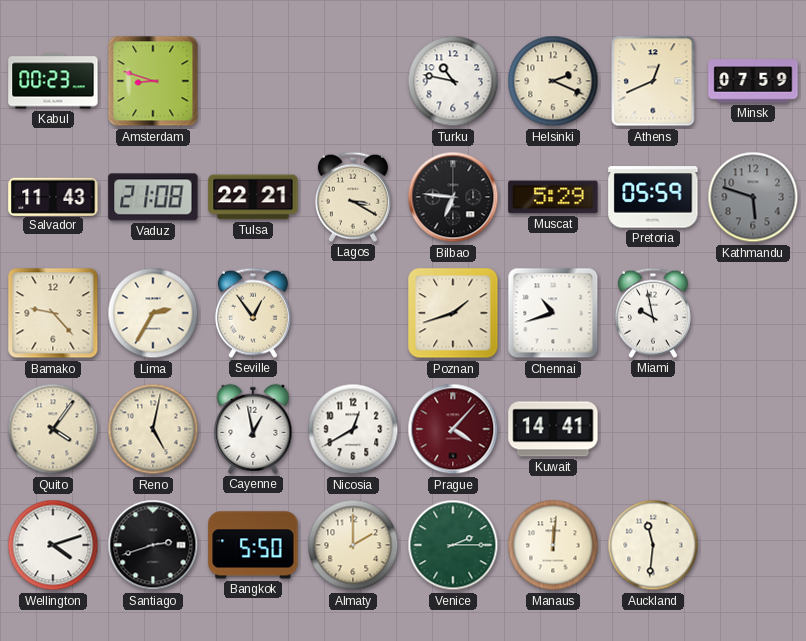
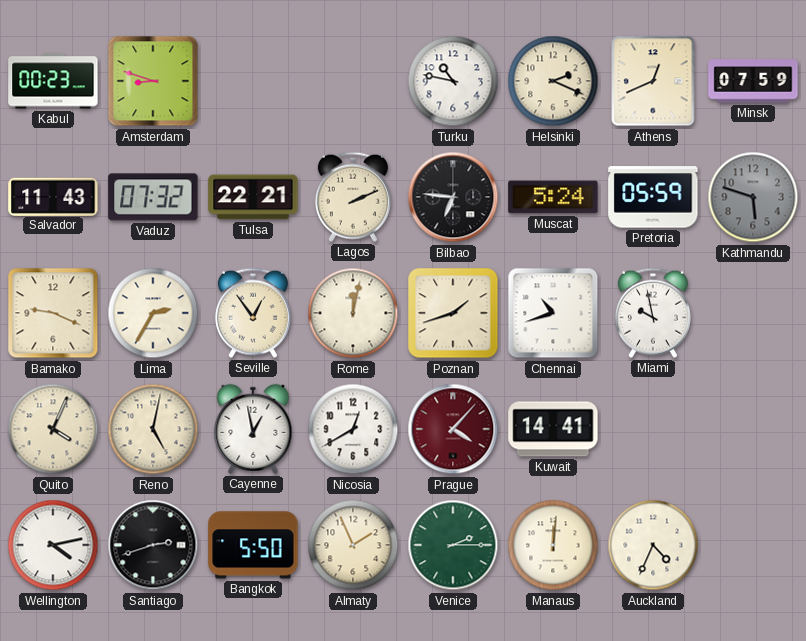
Vaduz: 21:08 -> 07:32 (153, 197)
Lagos: 3:20 -> 2:11 (353, 197)
Muscat: 5:29 -> 5:24 (553, 197)
Bamako: 9:23 -> 9:19 (53, 313)
Rome: none -> 12:02 (353, 313)
Quito: 4:06 -> 4:04 (53, 429)
Wellington: 4:12 -> 4:13 (53, 545)
Almaty: 2:00 -> 1:56 (353, 545)
Auckland: 11:31 -> 4:34 (653, 545)
